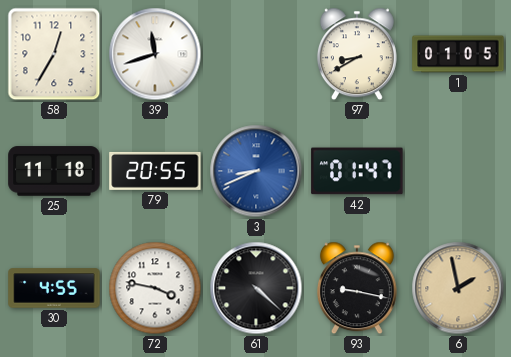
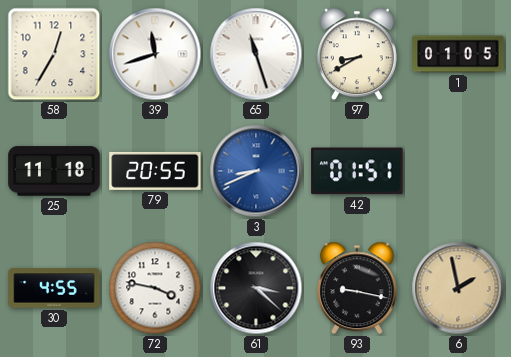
65: none -> 11:27 (256, 54)
42: 01:47 -> 01:51 (357, 171)
61: 4:22 -> 3:22 (256, 288)
